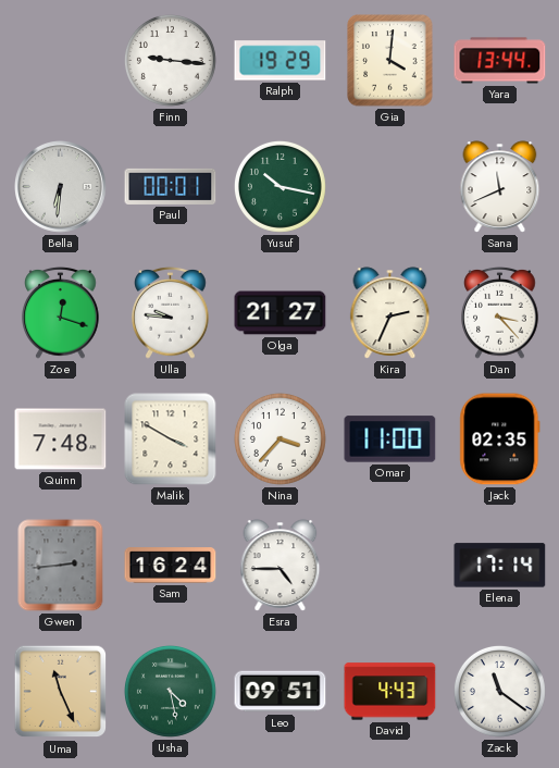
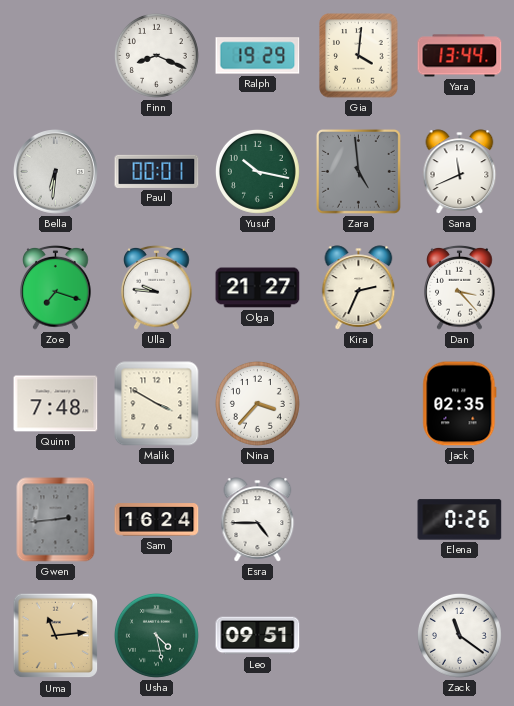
Finn: 9:16 -> 8:19 (156, 55)
Zara: none -> 4:59 (358, 171)
Zoe: 12:18 -> 7:18 (56, 287)
Omar: 11:00 -> none (390, 439)
Elena: 17:14 -> 0:26 (460, 520)
Uma: 11:26 -> 11:14 (56, 636)
David: 4:43 -> none (390, 692)
